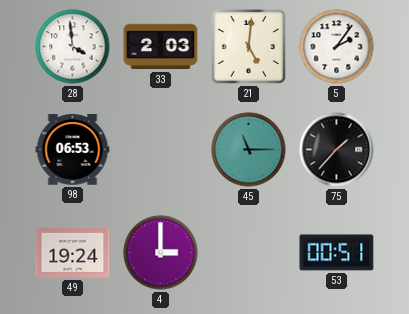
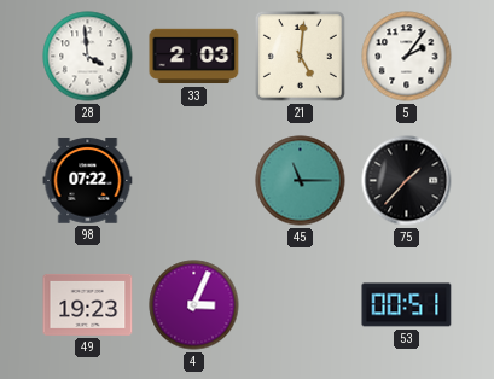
98: 06:53 -> 07:22 (88, 181)
49: 19:24 -> 19:23 (88, 304)
4: 3:00 -> 3:04 (194, 305)
